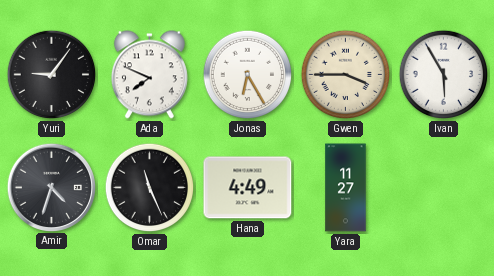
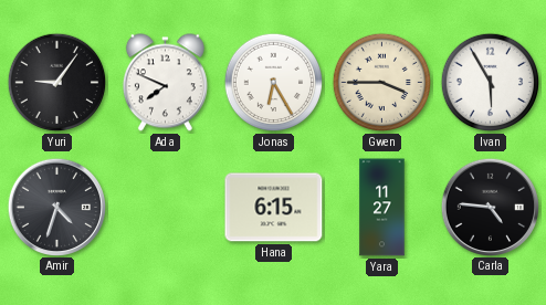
Omar: 11:26 -> none (150, 188)
Hana: 4:49 -> 6:15 (274, 208)
Carla: none -> 4:46 (490, 207)
